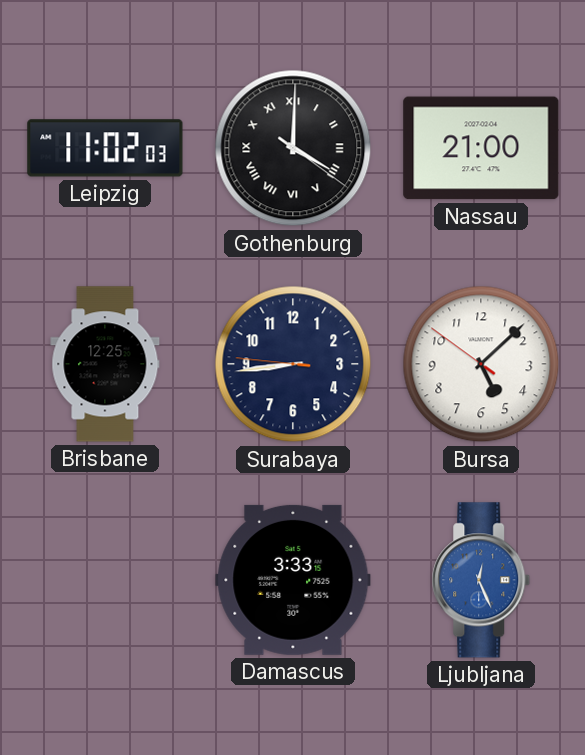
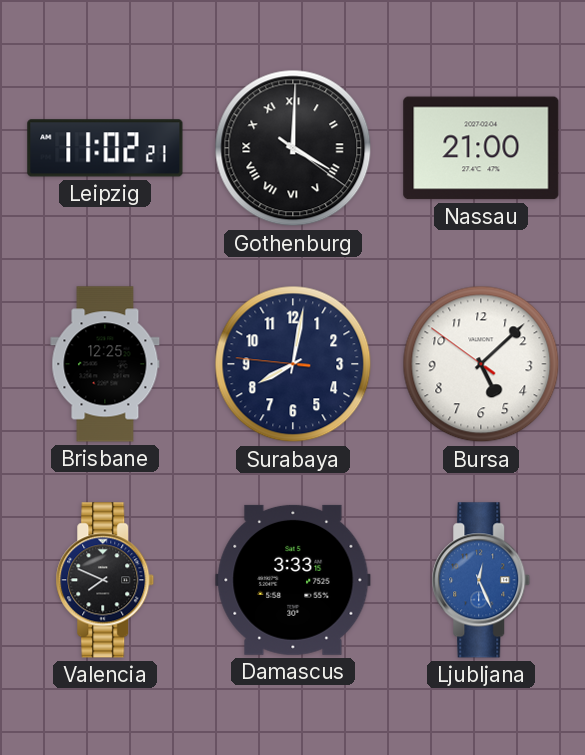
Leipzig: 11:02:03 -> 11:02:21 (105, 148)
Surabaya: 8:43 -> 8:01 (293, 364)
Valencia: none -> 7:49 (105, 580)
